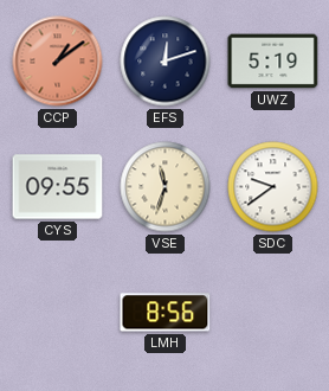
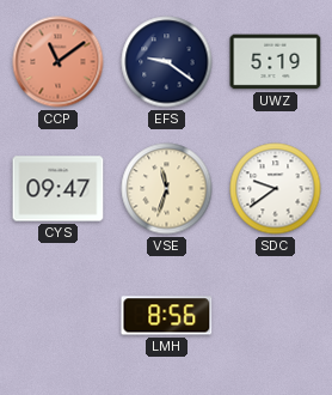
CCP: 1:09 -> 11:09 (59, 62)
EFS: 12:12 -> 9:21 (167, 62)
CYS: 09:55 -> 09:47 (59, 189)
